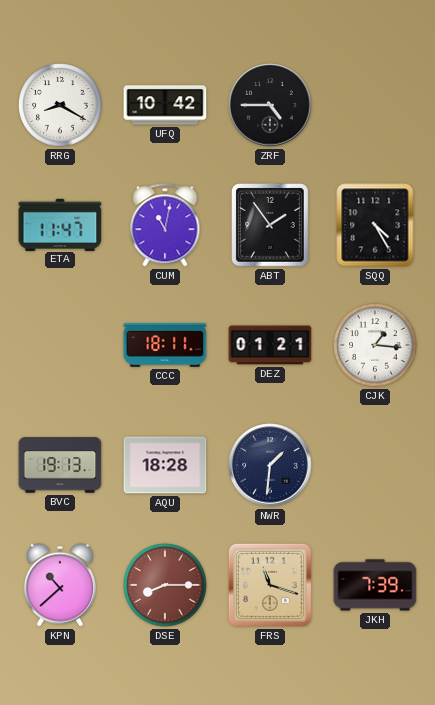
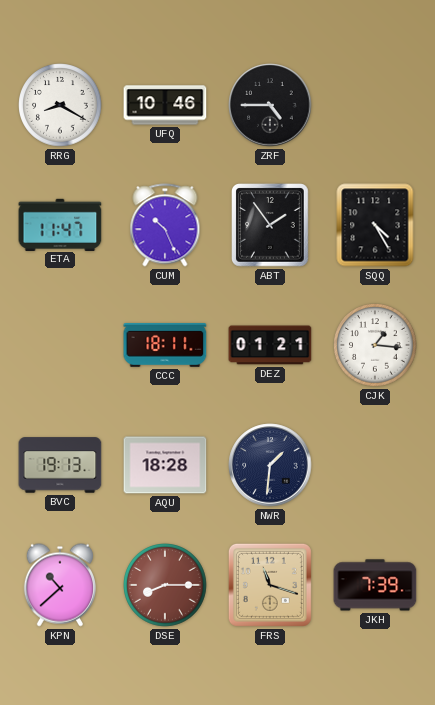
UFQ: 10:42 -> 10:46 (165, 105)
CUM: 11:02 -> 10:26 (165, 225)
